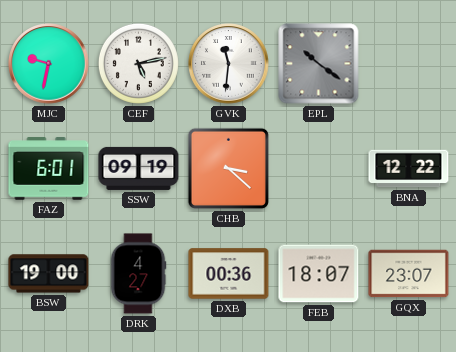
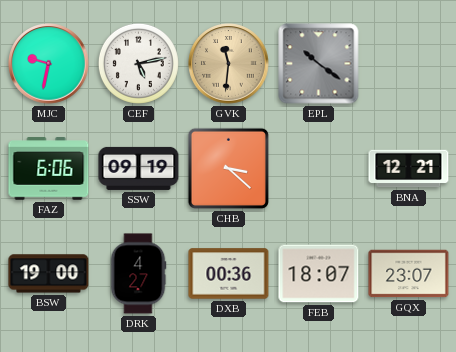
GVK dial: white -> champagne (229, 64)
FAZ: 6:01 -> 6:06 (49, 169)
BNA: 12:22 -> 12:21 (409, 169)
